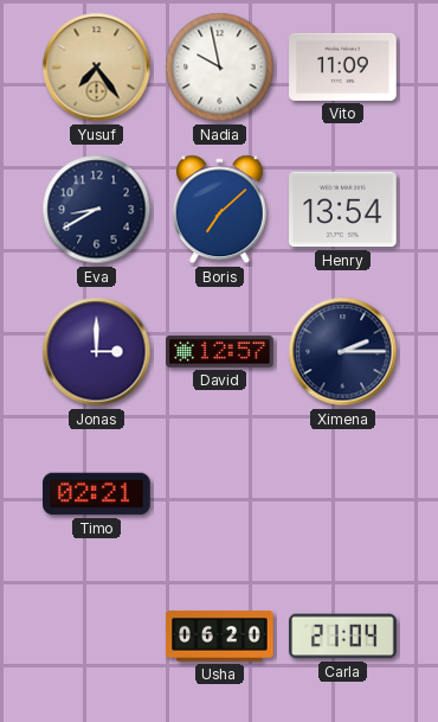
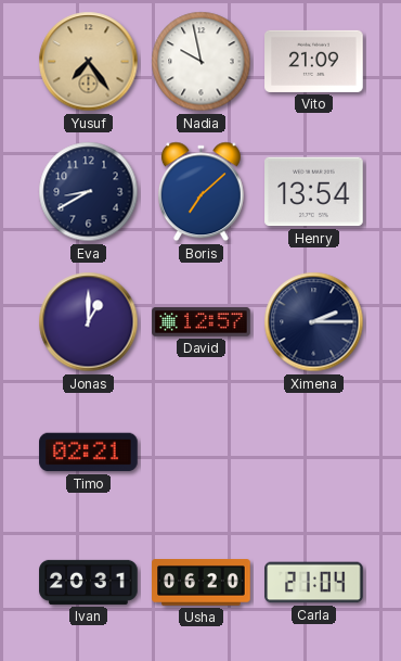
Vito: 11:09 -> 21:09 (314, 61)
Jonas: 3:00 -> 1:00 (89, 322)
Ivan: none -> 20:31 (89, 582)
